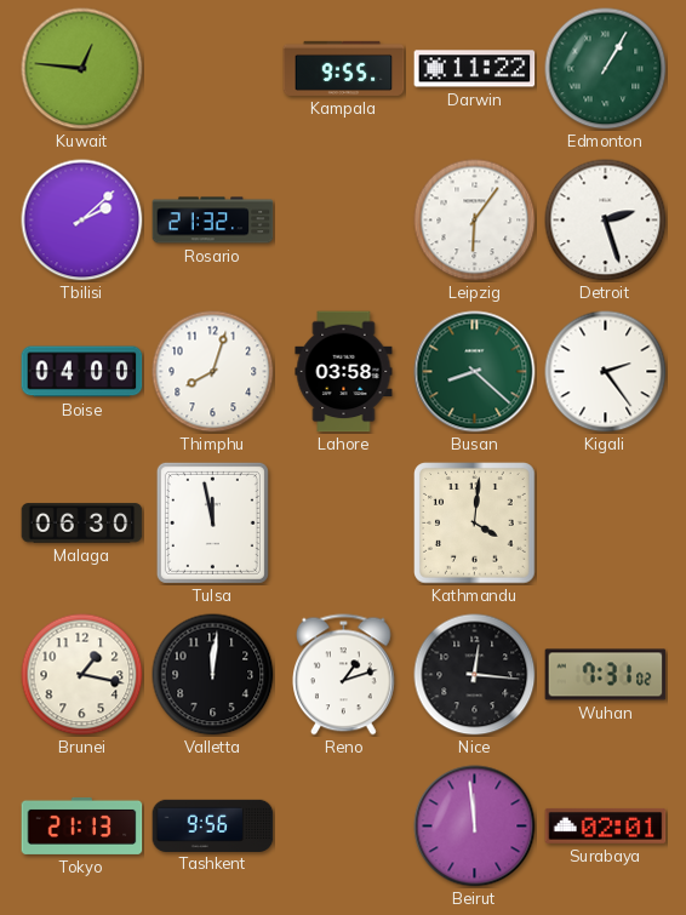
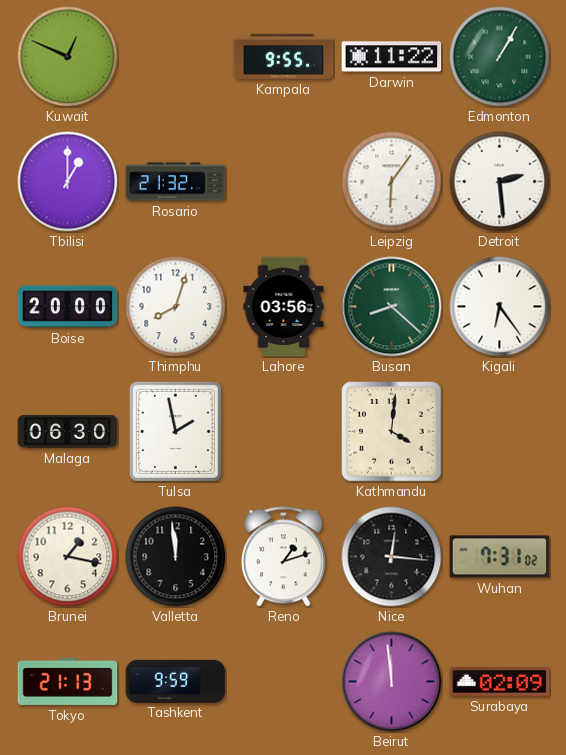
Kuwait: 12:46 -> 12:49 (68, 57)
Tbilisi: 2:08 -> 1:00 (68, 182)
Detroit: 2:27 -> 2:29 (500, 182)
Boise: 04:00 -> 20:00 (68, 307)
Lahore: 03:58 -> 03:56 (284, 307)
Kigali: 2:24 -> 6:24 (500, 307)
Tulsa: 11:58 -> 1:58 (175, 431)
Valletta: 12:01 -> 11:59 (176, 557)
Tashkent: 9:56 -> 9:59 (176, 681)
Surabaya: 02:01 -> 02:09 (500, 681)
